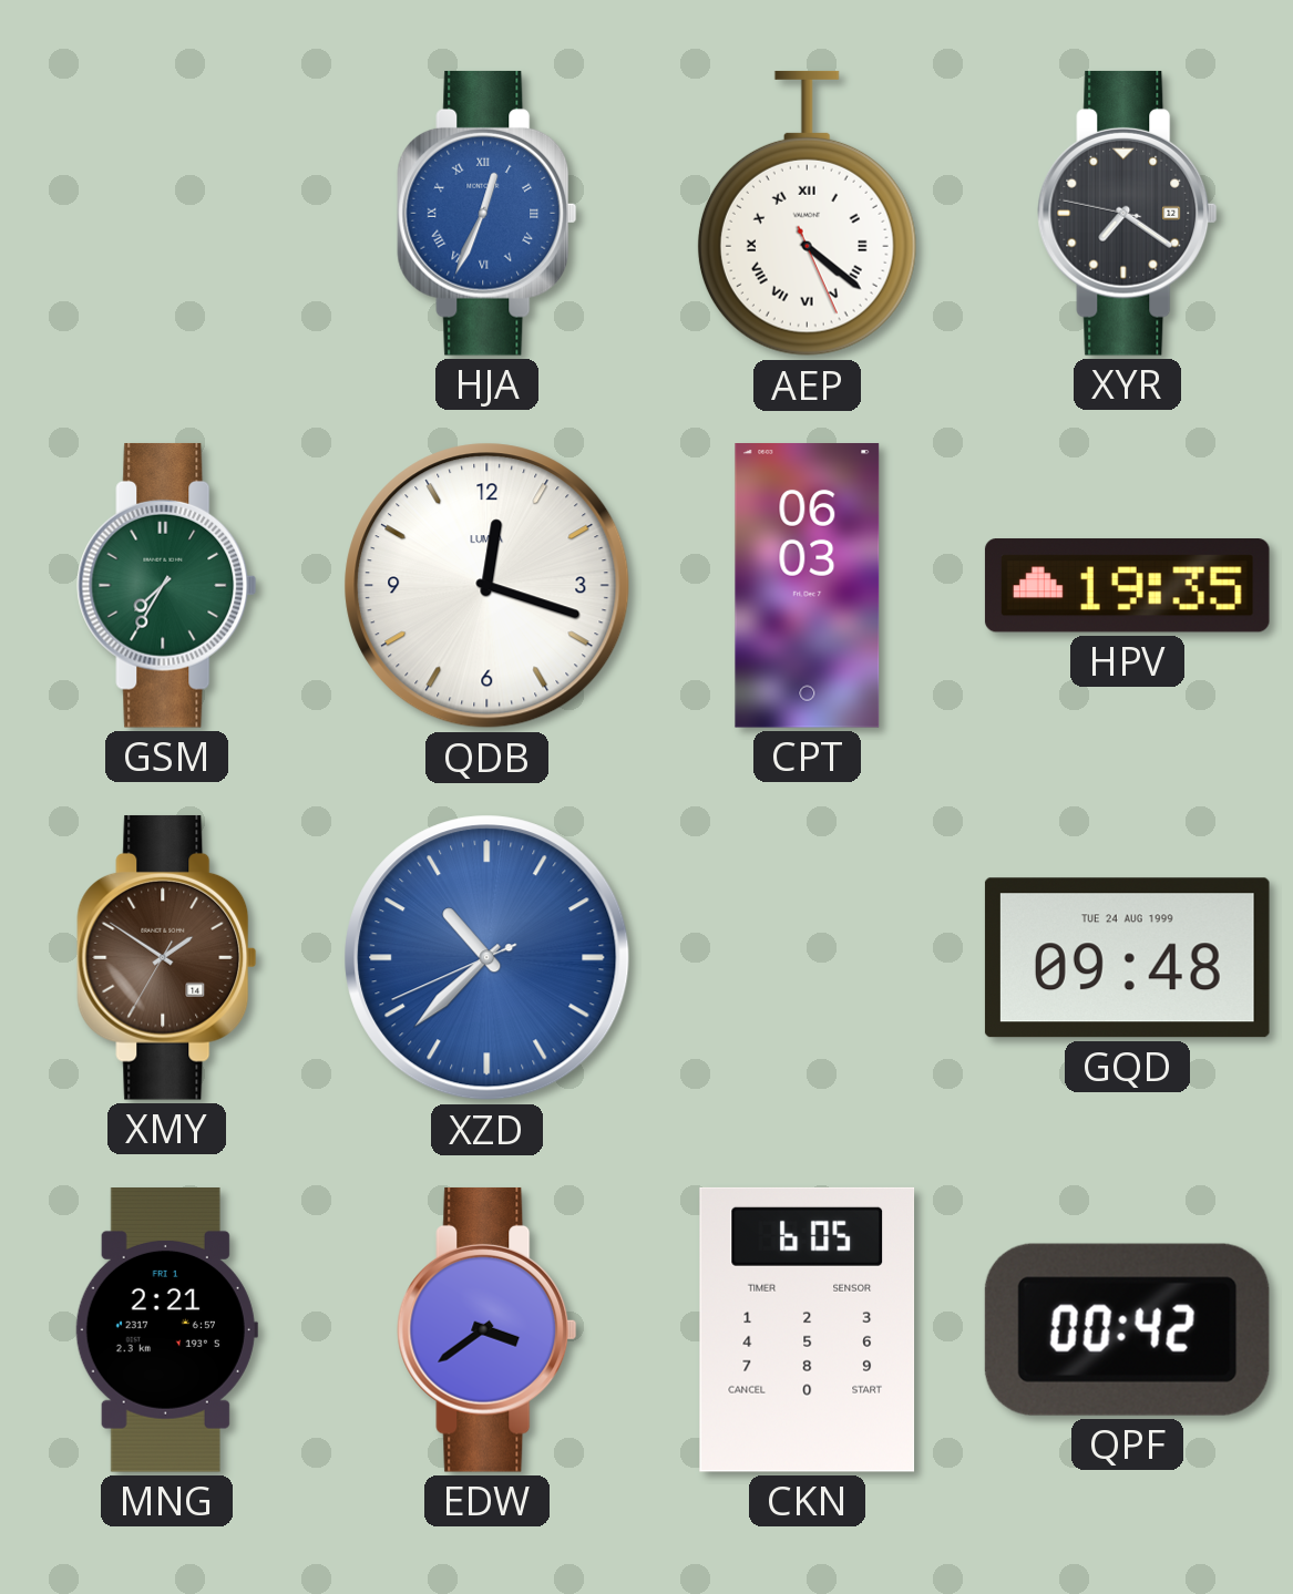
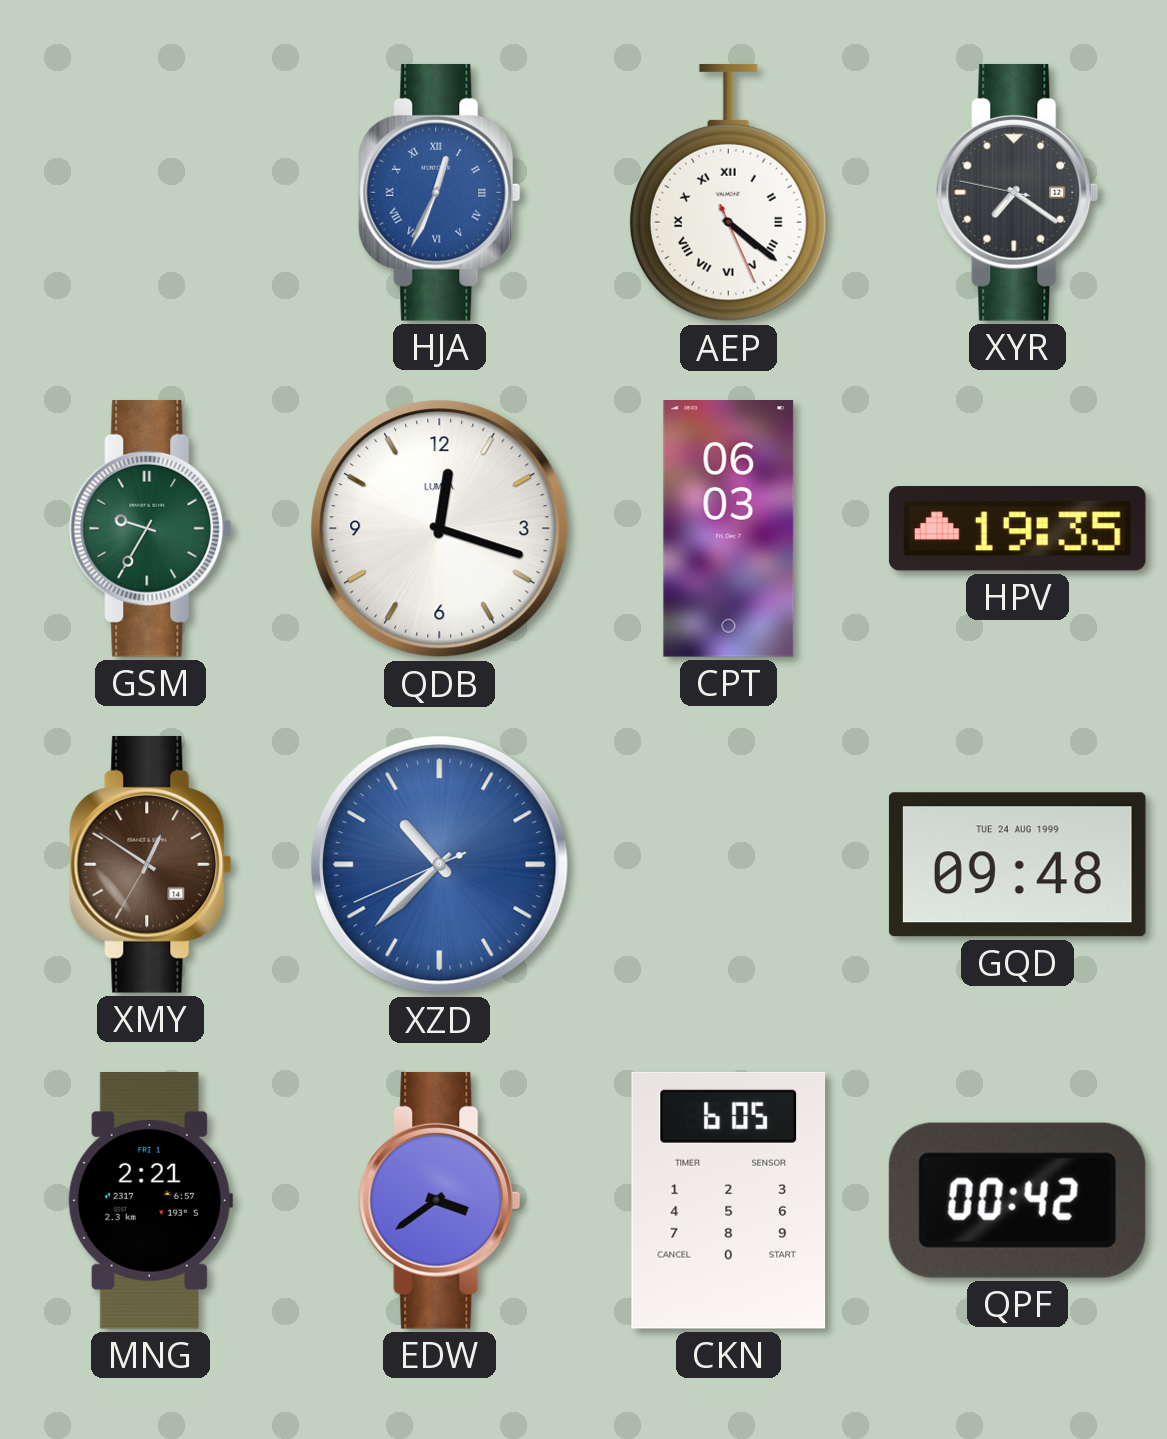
GSM: 7:35 -> 9:35 (151, 528)
XMY: 1:50 -> 12:50 (151, 864)
